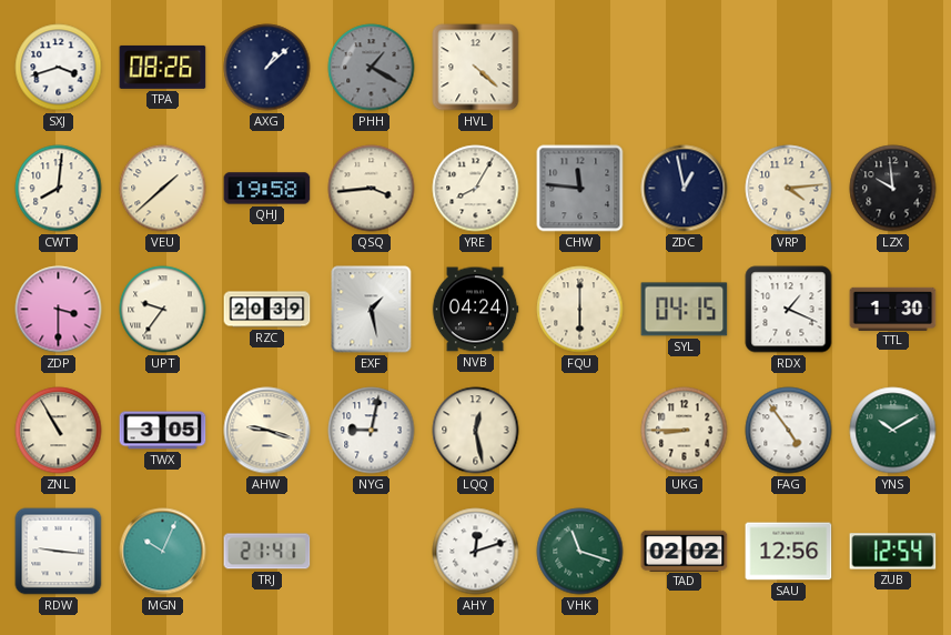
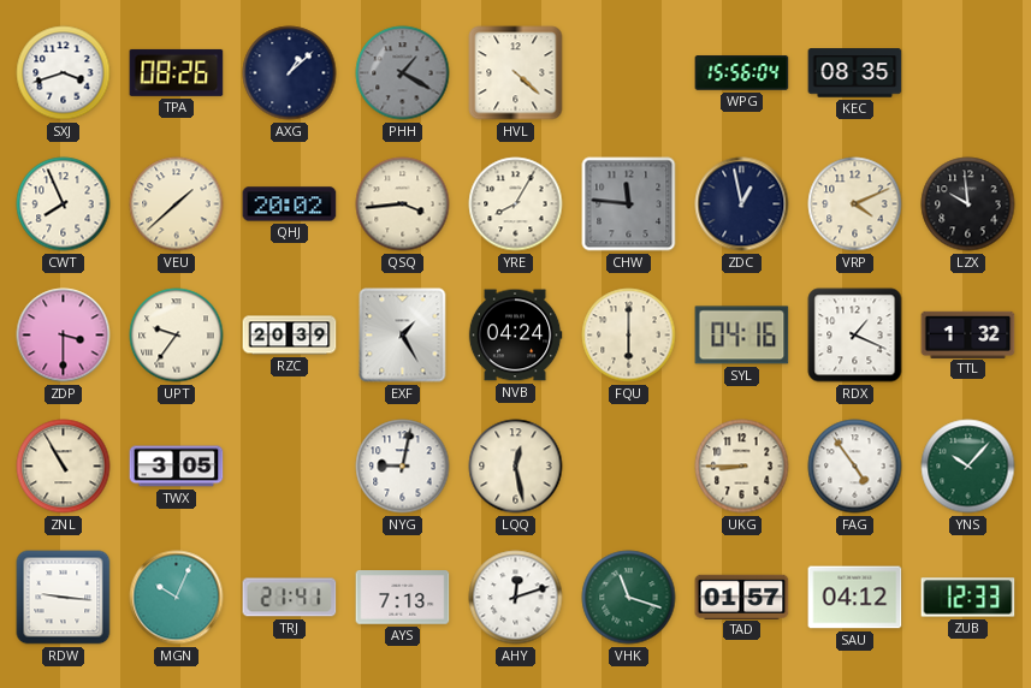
WPG: none -> 15:56 (742, 73)
KEC: none -> 08:35 (855, 73)
CWT: 8:01 -> 7:56 (64, 204)
QHJ: 19:58 -> 20:02 (290, 204)
VRP: 4:14 -> 4:11 (855, 204)
EXF: 1:28 -> 1:25 (403, 336)
SYL: 04:15 -> 04:16 (742, 336)
TTL: 1:30 -> 1:32 (968, 334)
AHW: 9:18 -> none (267, 431)
YNS: 10:10 -> 10:07 (968, 467)
AYS: none -> 7:13 (403, 598)
TAD: 02:02 -> 01:57 (742, 597)
SAU: 12:56 -> 04:12 (855, 598)
ZUB: 12:54 -> 12:33 (968, 598)
